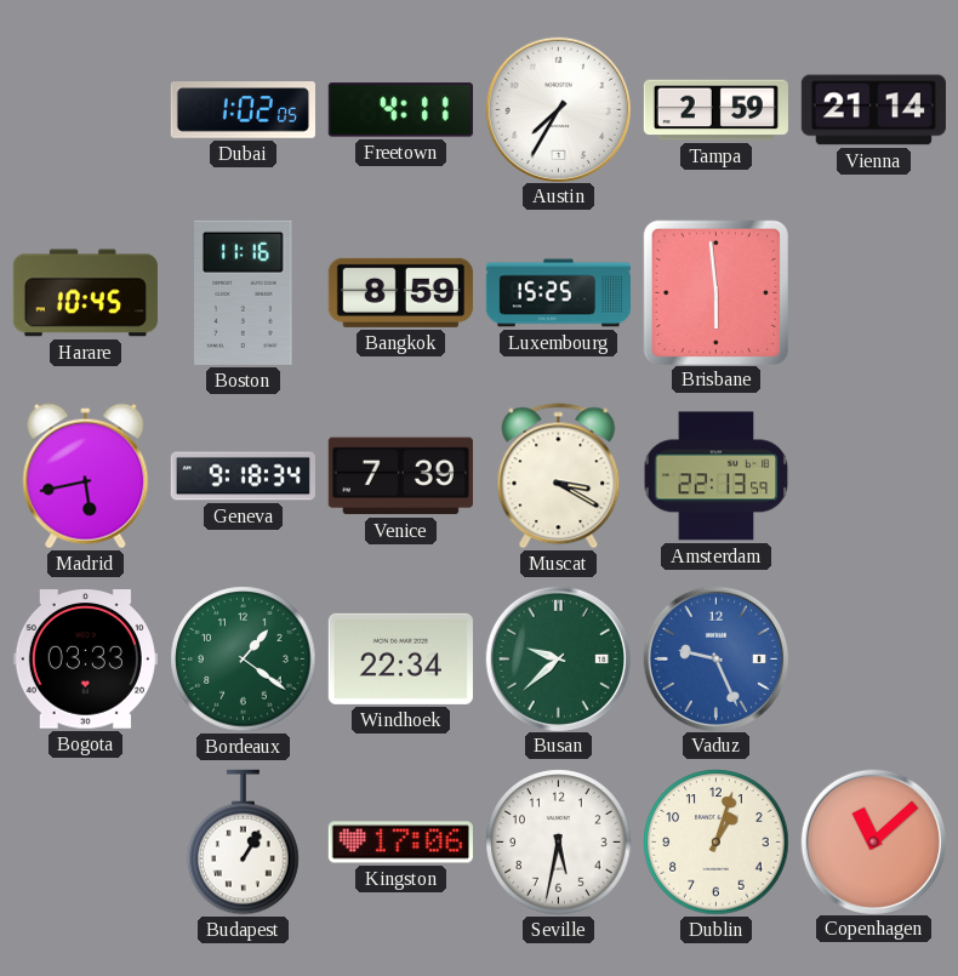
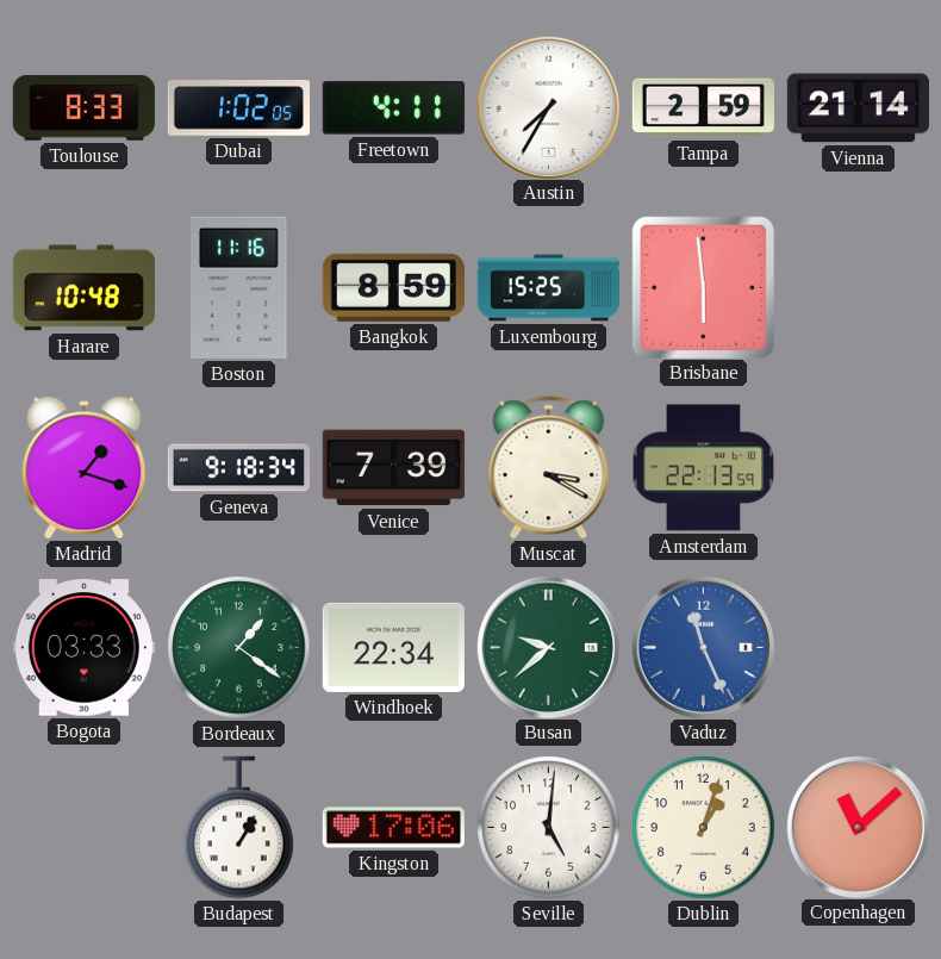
Toulouse: none -> 8:33 (83, 107)
Harare: 10:45 -> 10:48 (83, 288)
Madrid: 5:43 -> 1:18 (85, 468)
Vaduz: 9:26 -> 11:26 (703, 647)
Seville: 5:32 -> 5:01 (549, 828)
